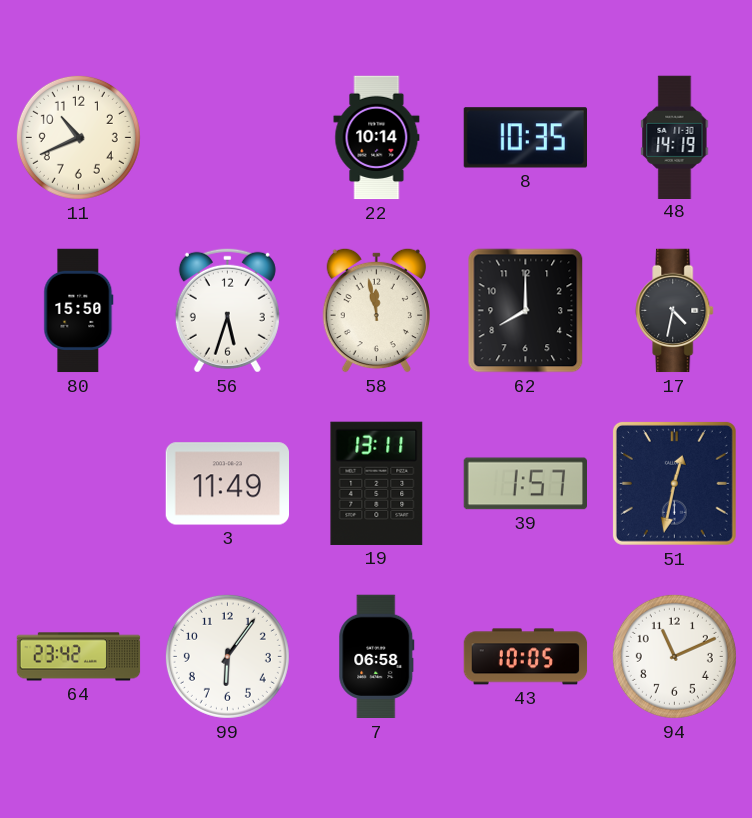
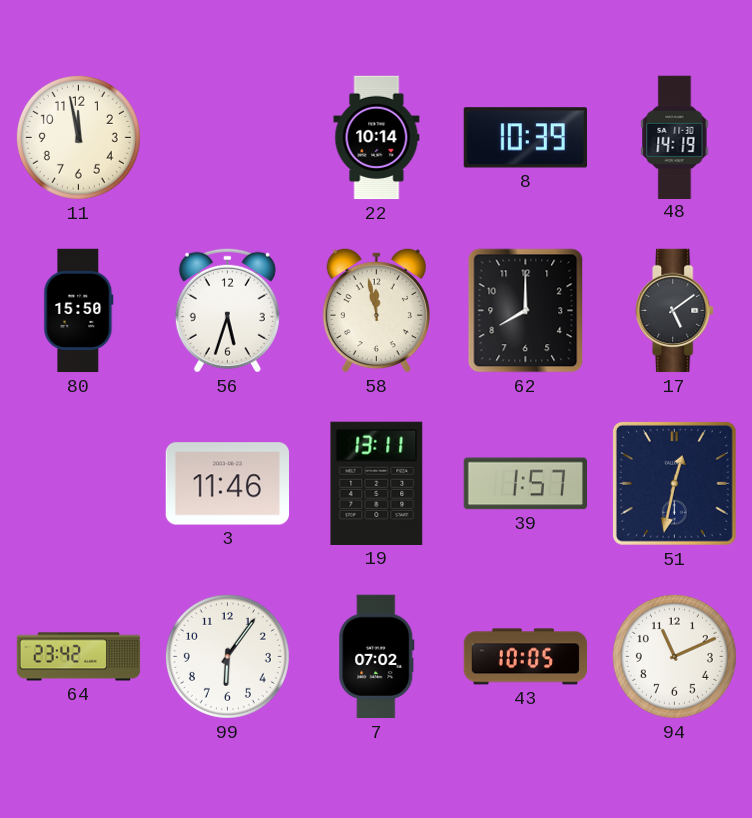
11: 10:41 -> 11:58 (78, 137)
8: 10:35 -> 10:39 (525, 138)
17: 4:32 -> 5:09 (675, 311)
3: 11:49 -> 11:46 (227, 484)
7: 06:58 -> 07:02 (377, 657)
